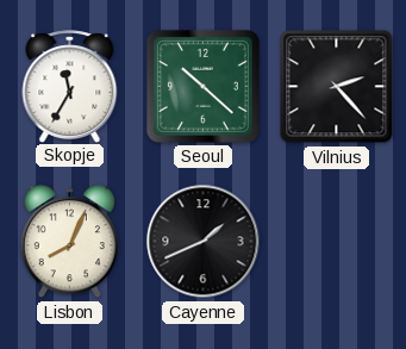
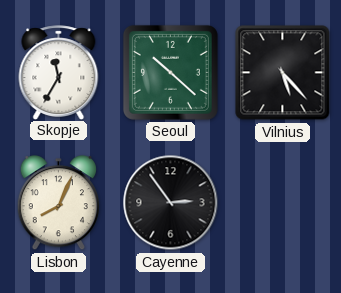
Vilnius: 2:23 -> 5:23 (283, 73)
Cayenne: 1:41 -> 2:54 (171, 203)
